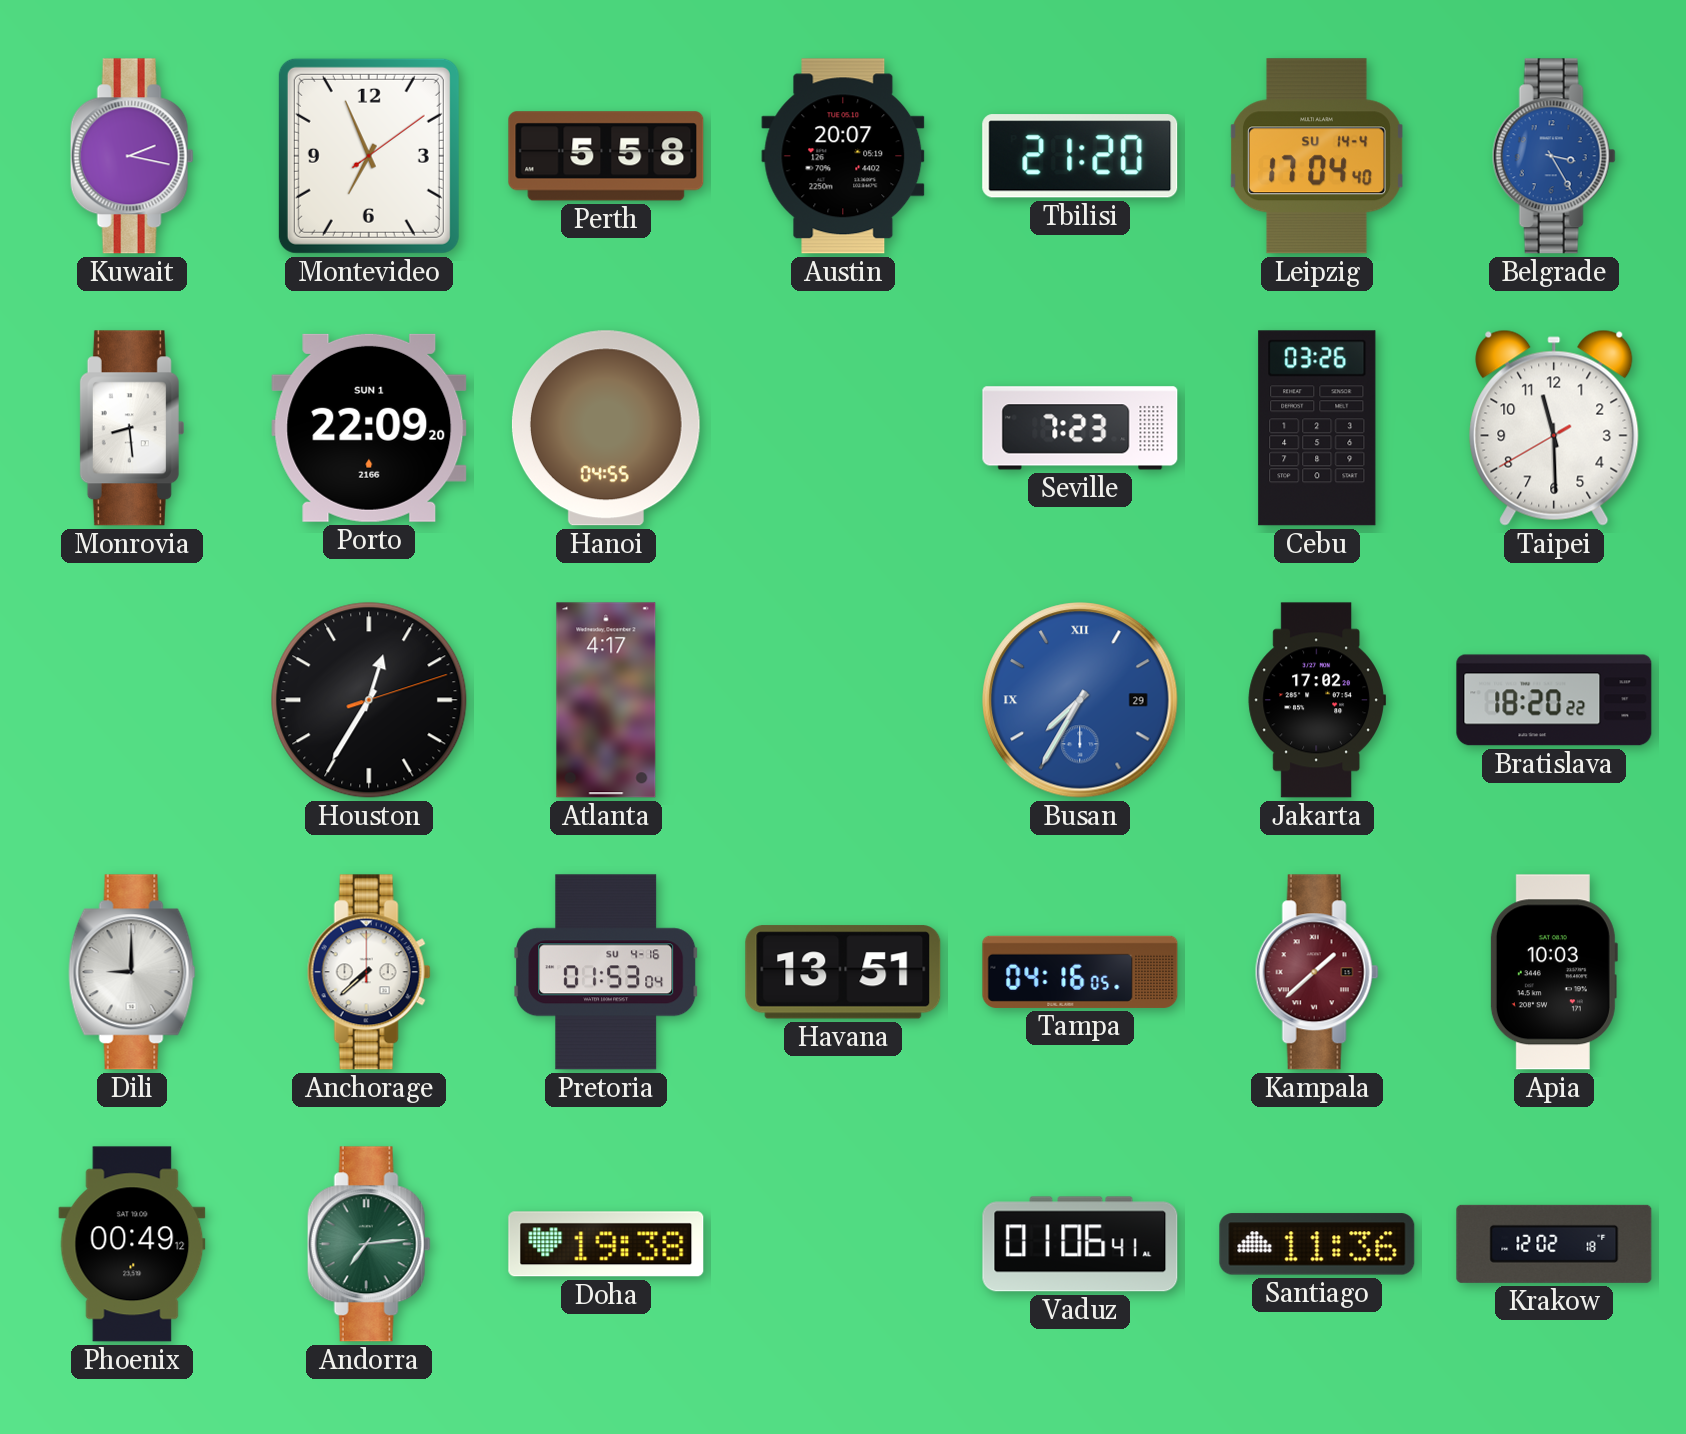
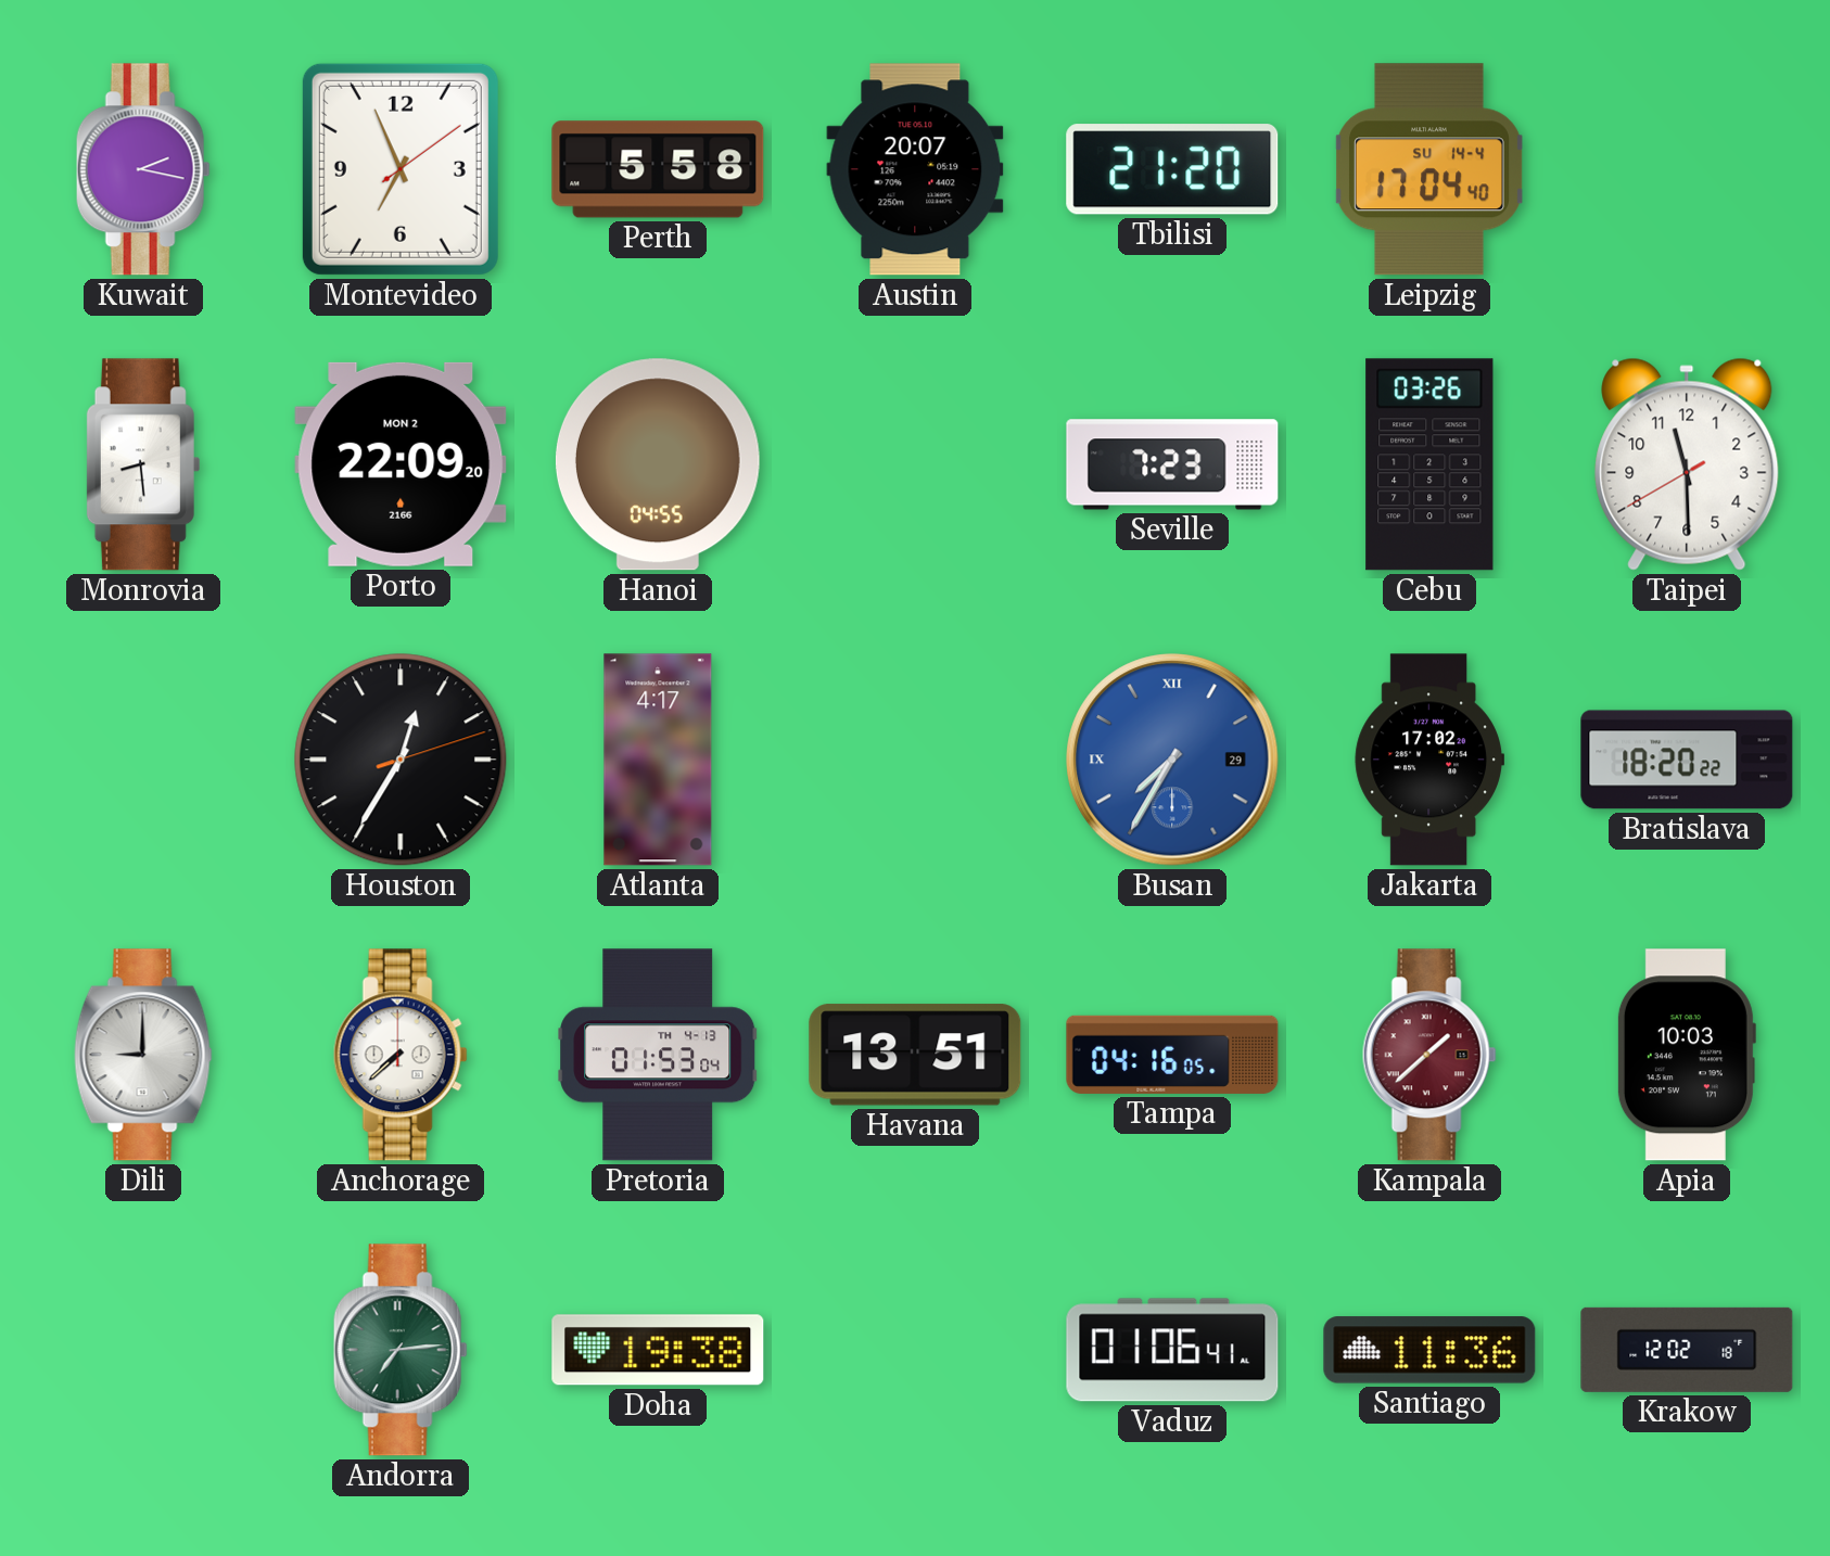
Belgrade: 3:25 -> none (1554, 156)
Porto date: SUN 1 -> MON 2 (401, 464)
Pretoria date: SU 4-16 -> TH 4-13 (658, 1055)
Phoenix: 00:49 -> none (132, 1244)
